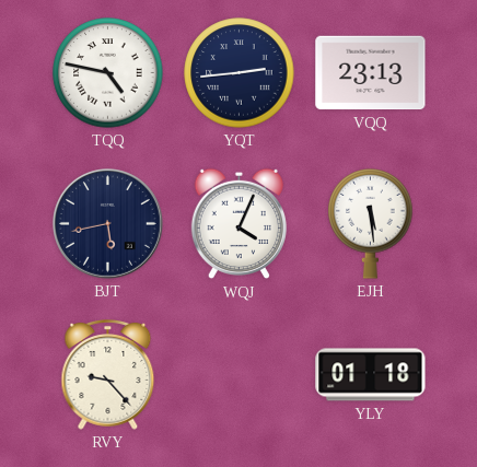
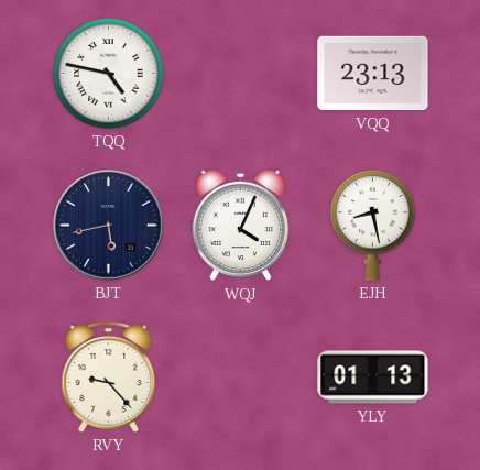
YQT: 2:44 -> none (240, 73)
EJH: 5:29 -> 8:28 (373, 226)
YLY: 01:18 -> 01:13 (373, 378)
